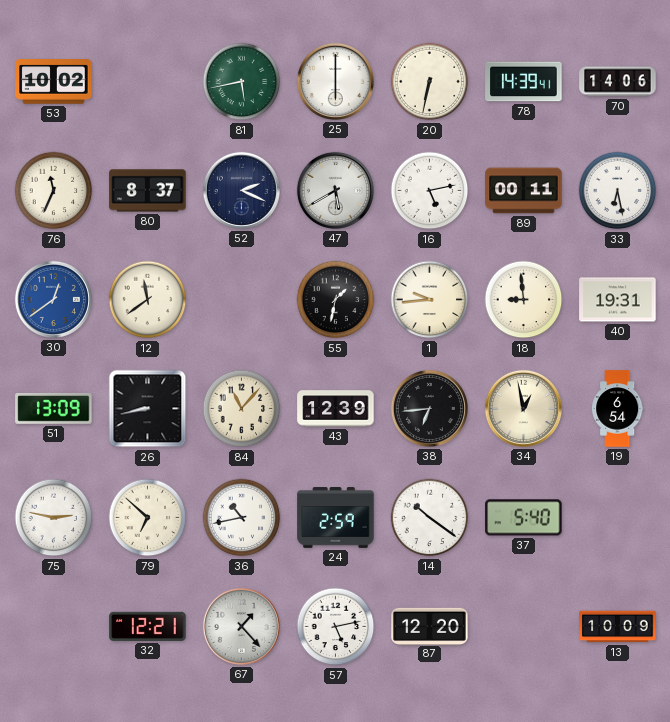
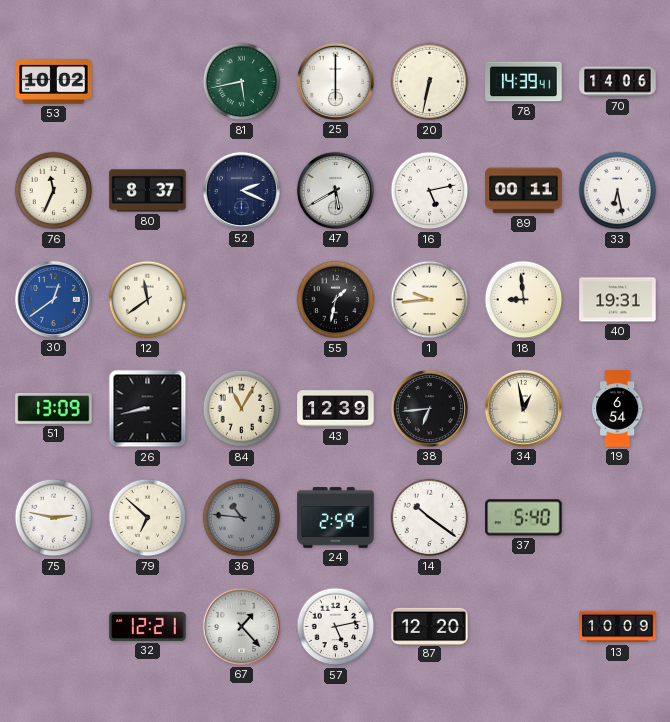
84: 11:07 -> 11:05 (242, 409)
36: 10:43 -> 10:46 (242, 518)
36 dial: white -> grey (242, 518)
